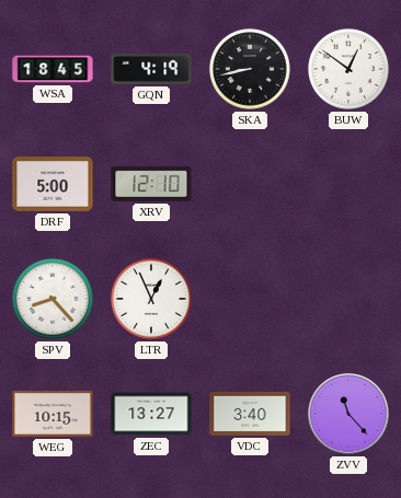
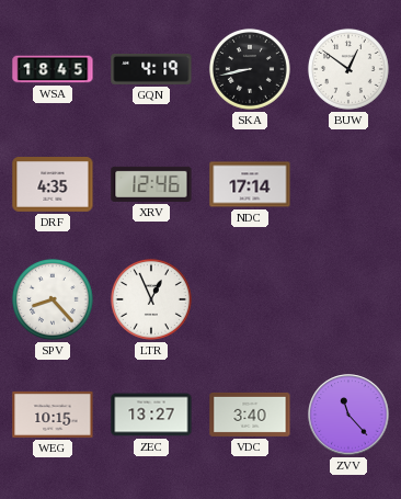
DRF: 5:00 -> 4:35 (53, 185)
XRV: 12:10 -> 12:46 (151, 184)
NDC: none -> 17:14 (250, 184)
